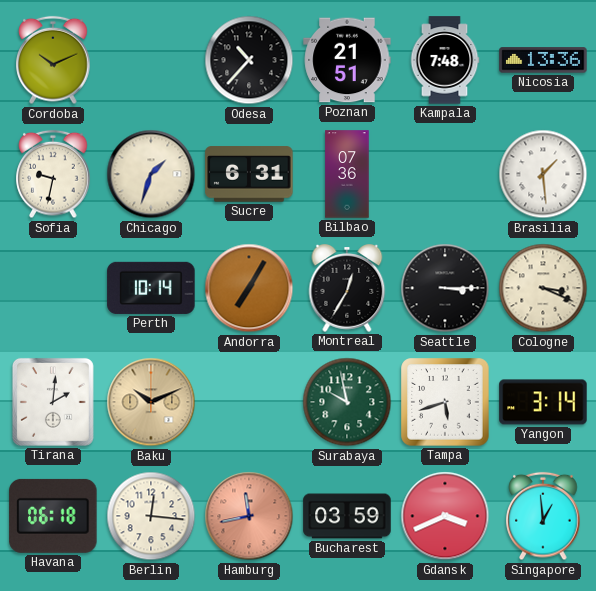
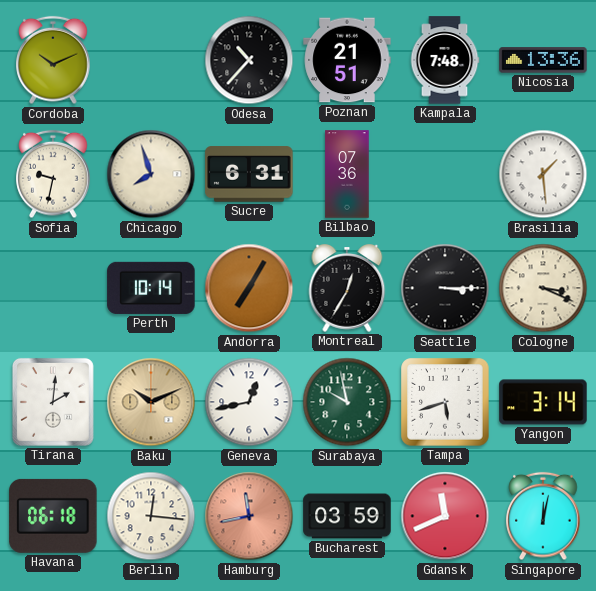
Chicago: 1:33 -> 7:57 (151, 174)
Geneva: none -> 12:43 (249, 402)
Gdansk: 3:41 -> 11:41 (445, 516)
Singapore: 12:59 -> 12:02 (543, 516)
